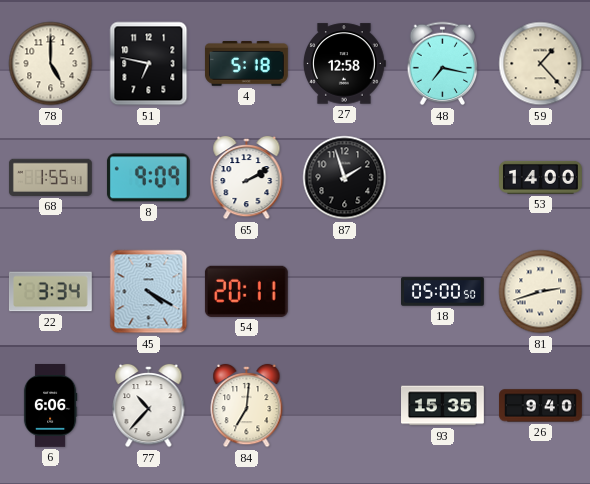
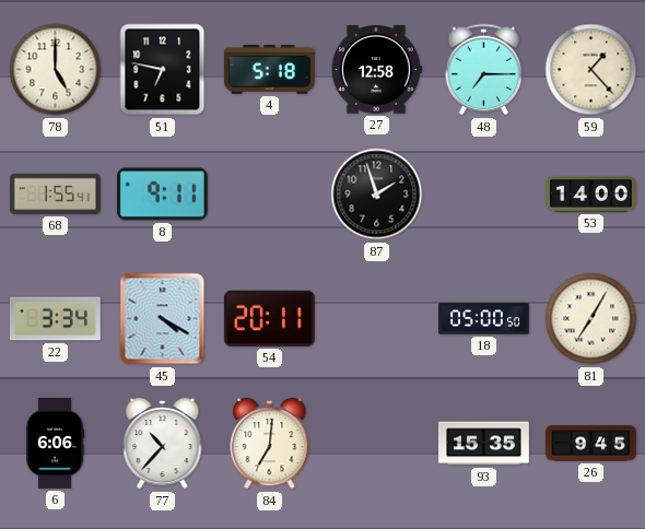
48: 7:17 -> 7:15 (484, 70)
8: 9:09 -> 9:11 (162, 195)
65: 2:10 -> none (247, 178)
81: 2:42 -> 7:05 (591, 319)
26: 9:40 -> 9:45 (591, 444)
